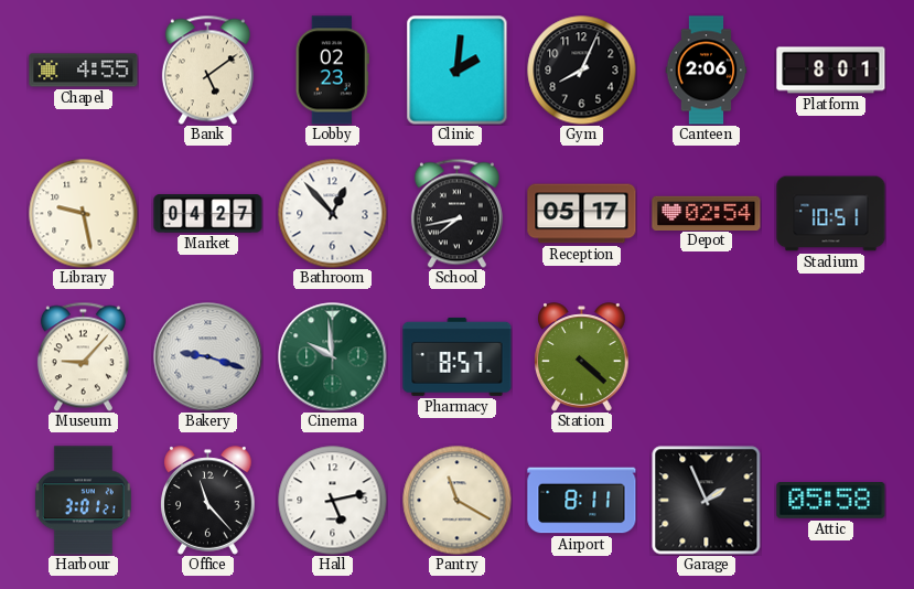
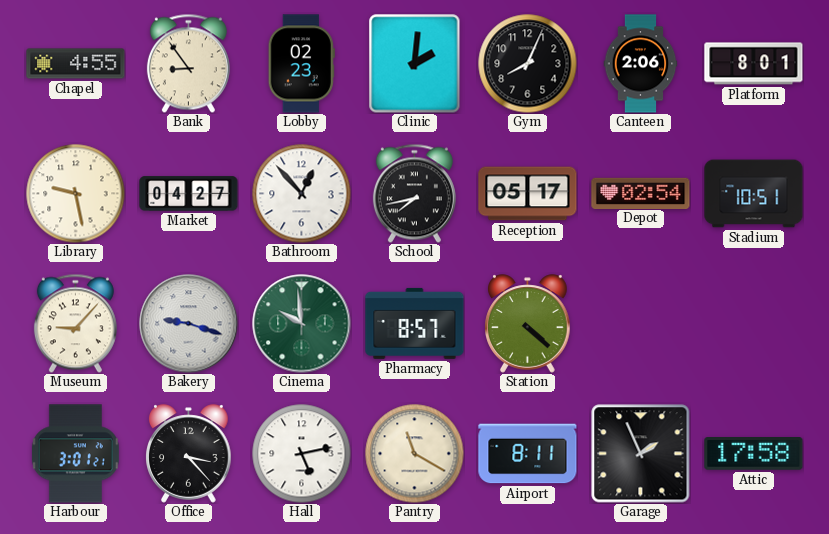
Bank: 5:09 -> 8:54 (188, 63)
Office: 11:23 -> 3:23 (189, 454)
Attic: 05:58 -> 17:58 (754, 454)
